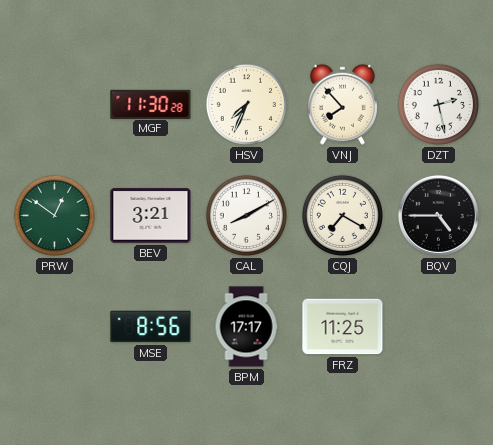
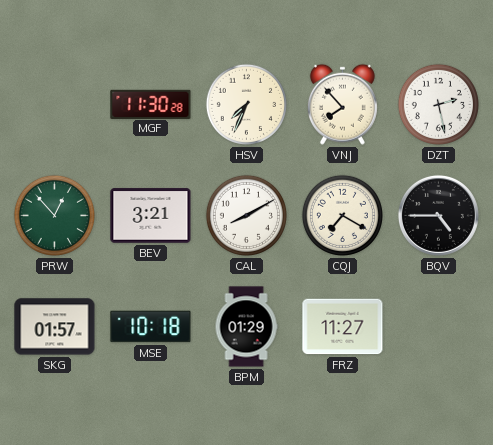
PRW: 12:51 -> 12:53 (54, 215)
SKG: none -> 01:57 (55, 327)
MSE: 8:56 -> 10:18 (151, 327)
BPM: 17:17 -> 01:29 (246, 327)
FRZ: 11:25 -> 11:27 (343, 327)
